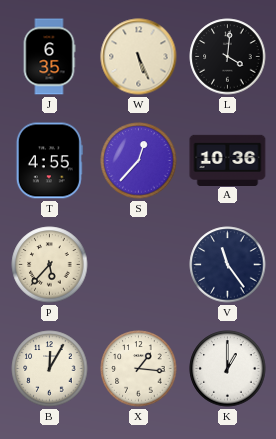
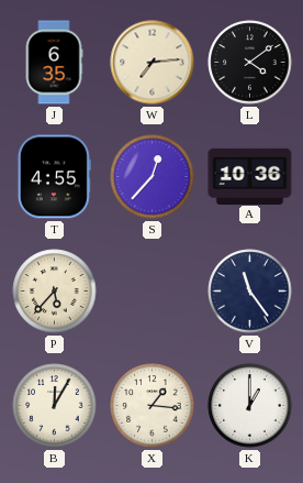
W: 5:26 -> 7:14 (153, 63)
L: 4:01 -> 4:09 (250, 63)
